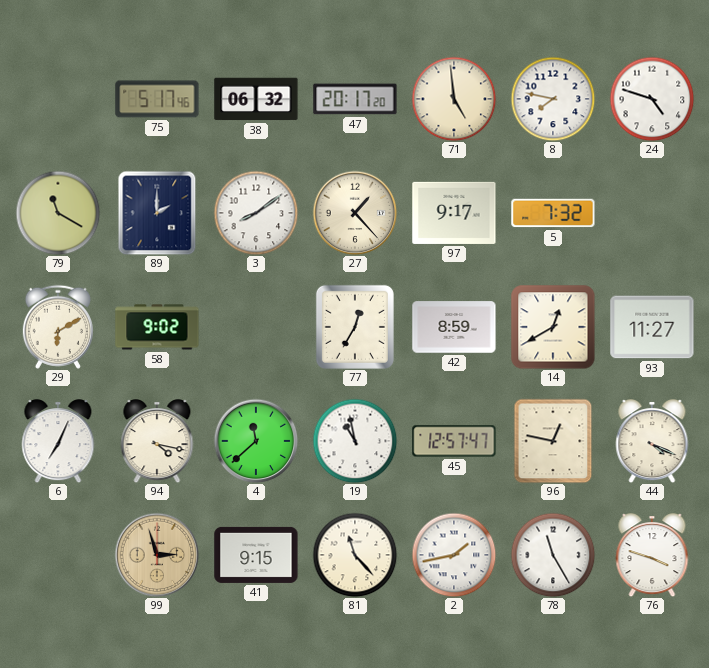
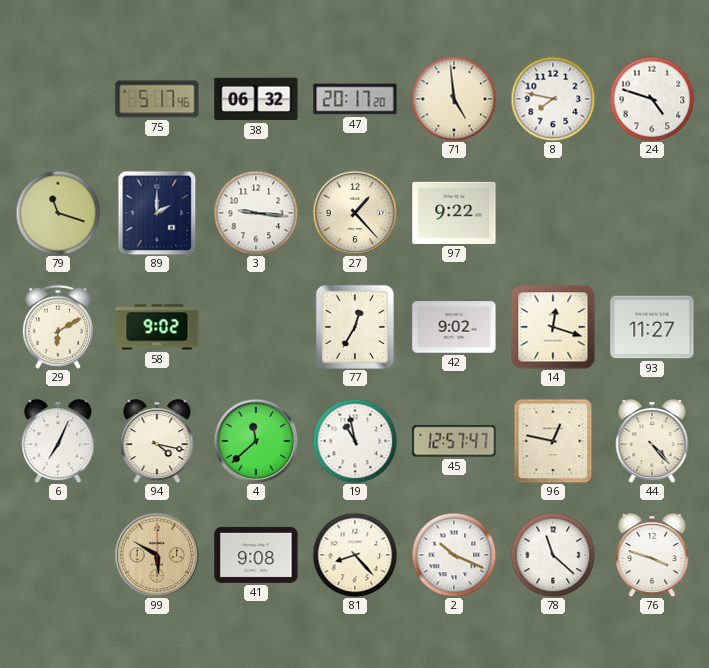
79: 11:20 -> 11:18 (58, 213)
3: 8:09 -> 9:16 (256, 213)
97: 9:17 -> 9:22 (454, 213)
5: 7:32 -> none (553, 213)
42: 8:59 -> 9:02 (454, 327)
14: 12:40 -> 12:18 (553, 327)
44: 4:19 -> 4:23 (652, 441)
99: 2:57 -> 5:50 (157, 555)
41: 9:15 -> 9:08 (256, 555)
81: 11:23 -> 8:23 (355, 555)
2: 1:43 -> 10:19 (454, 555)
78: 11:25 -> 11:22 (553, 555)
